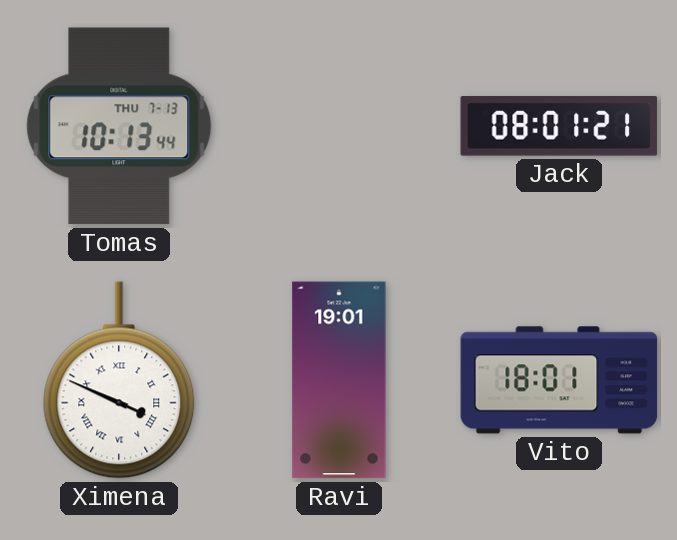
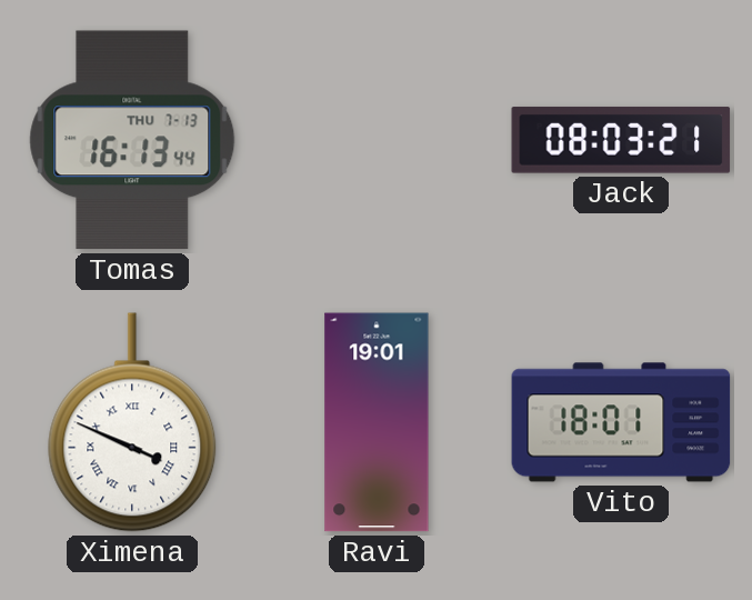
Tomas: 10:13 -> 16:13 (132, 140)
Jack: 08:01 -> 08:03 (621, 140)
